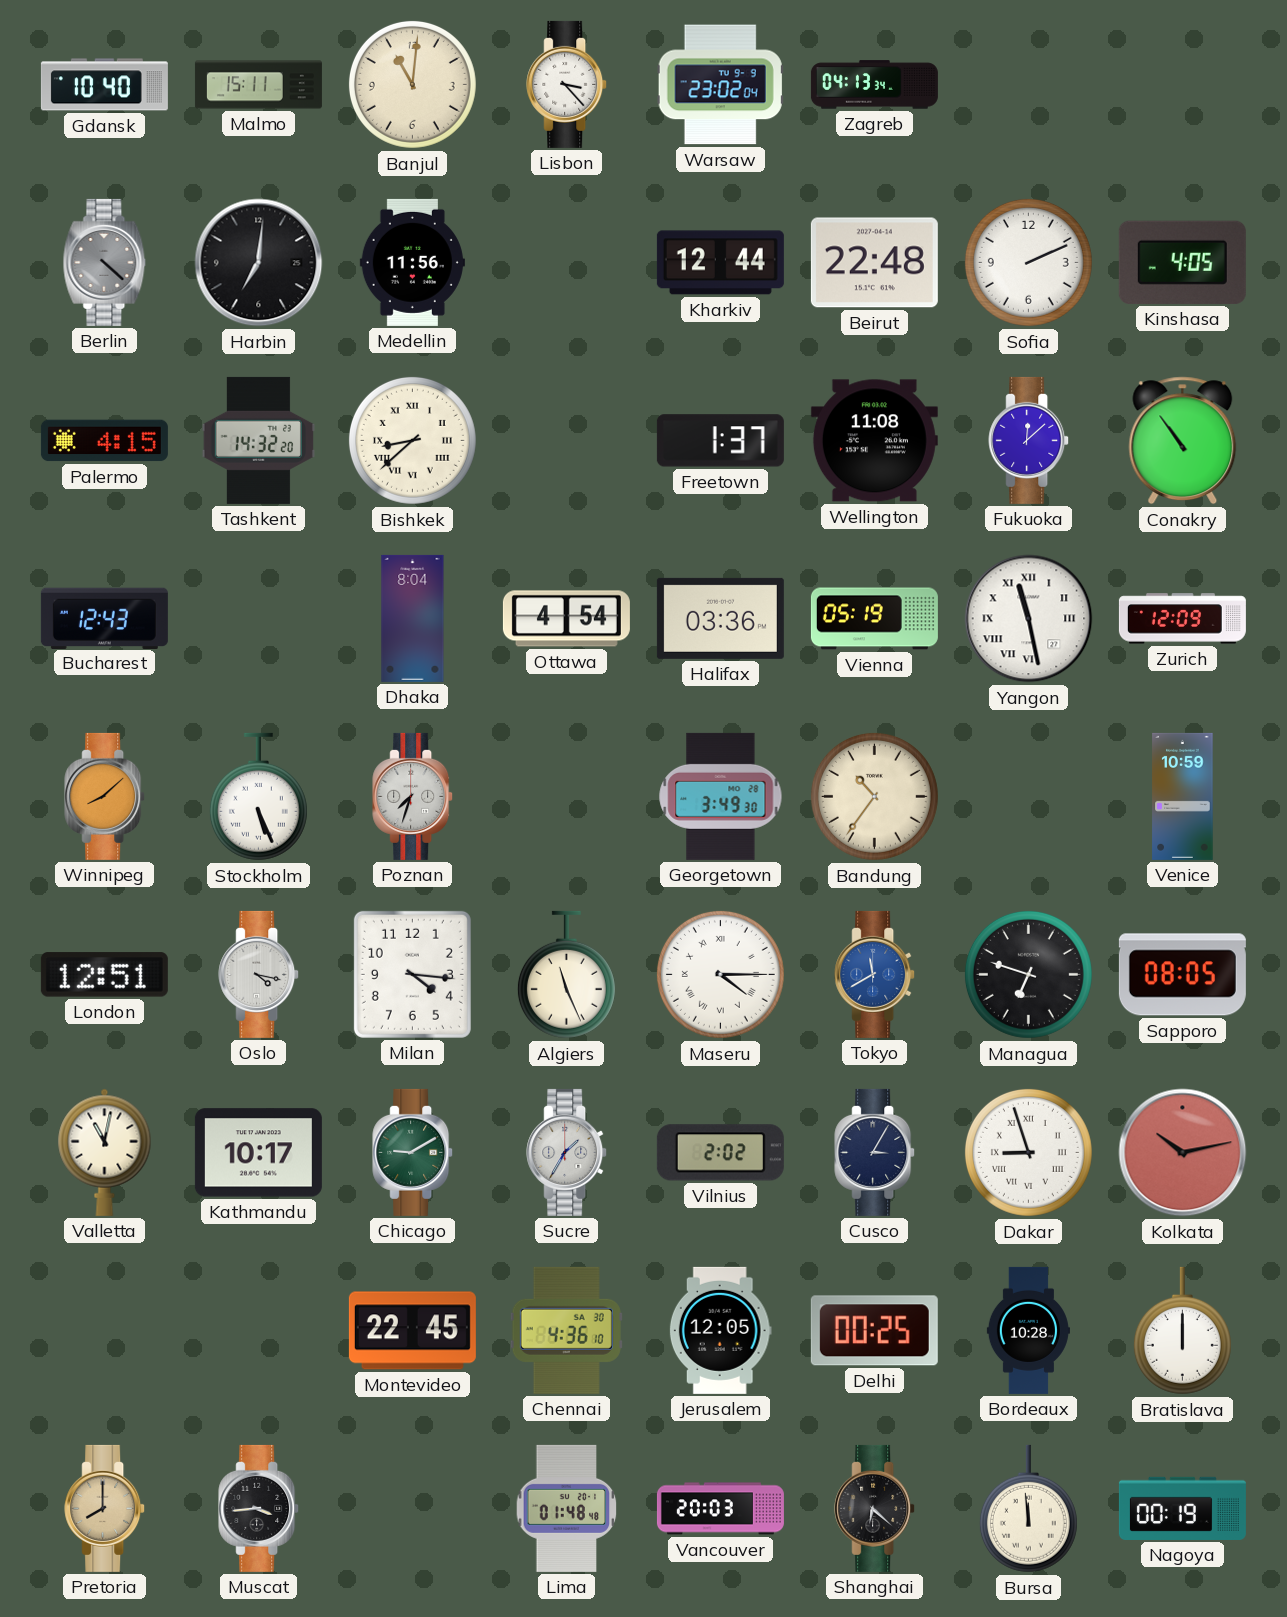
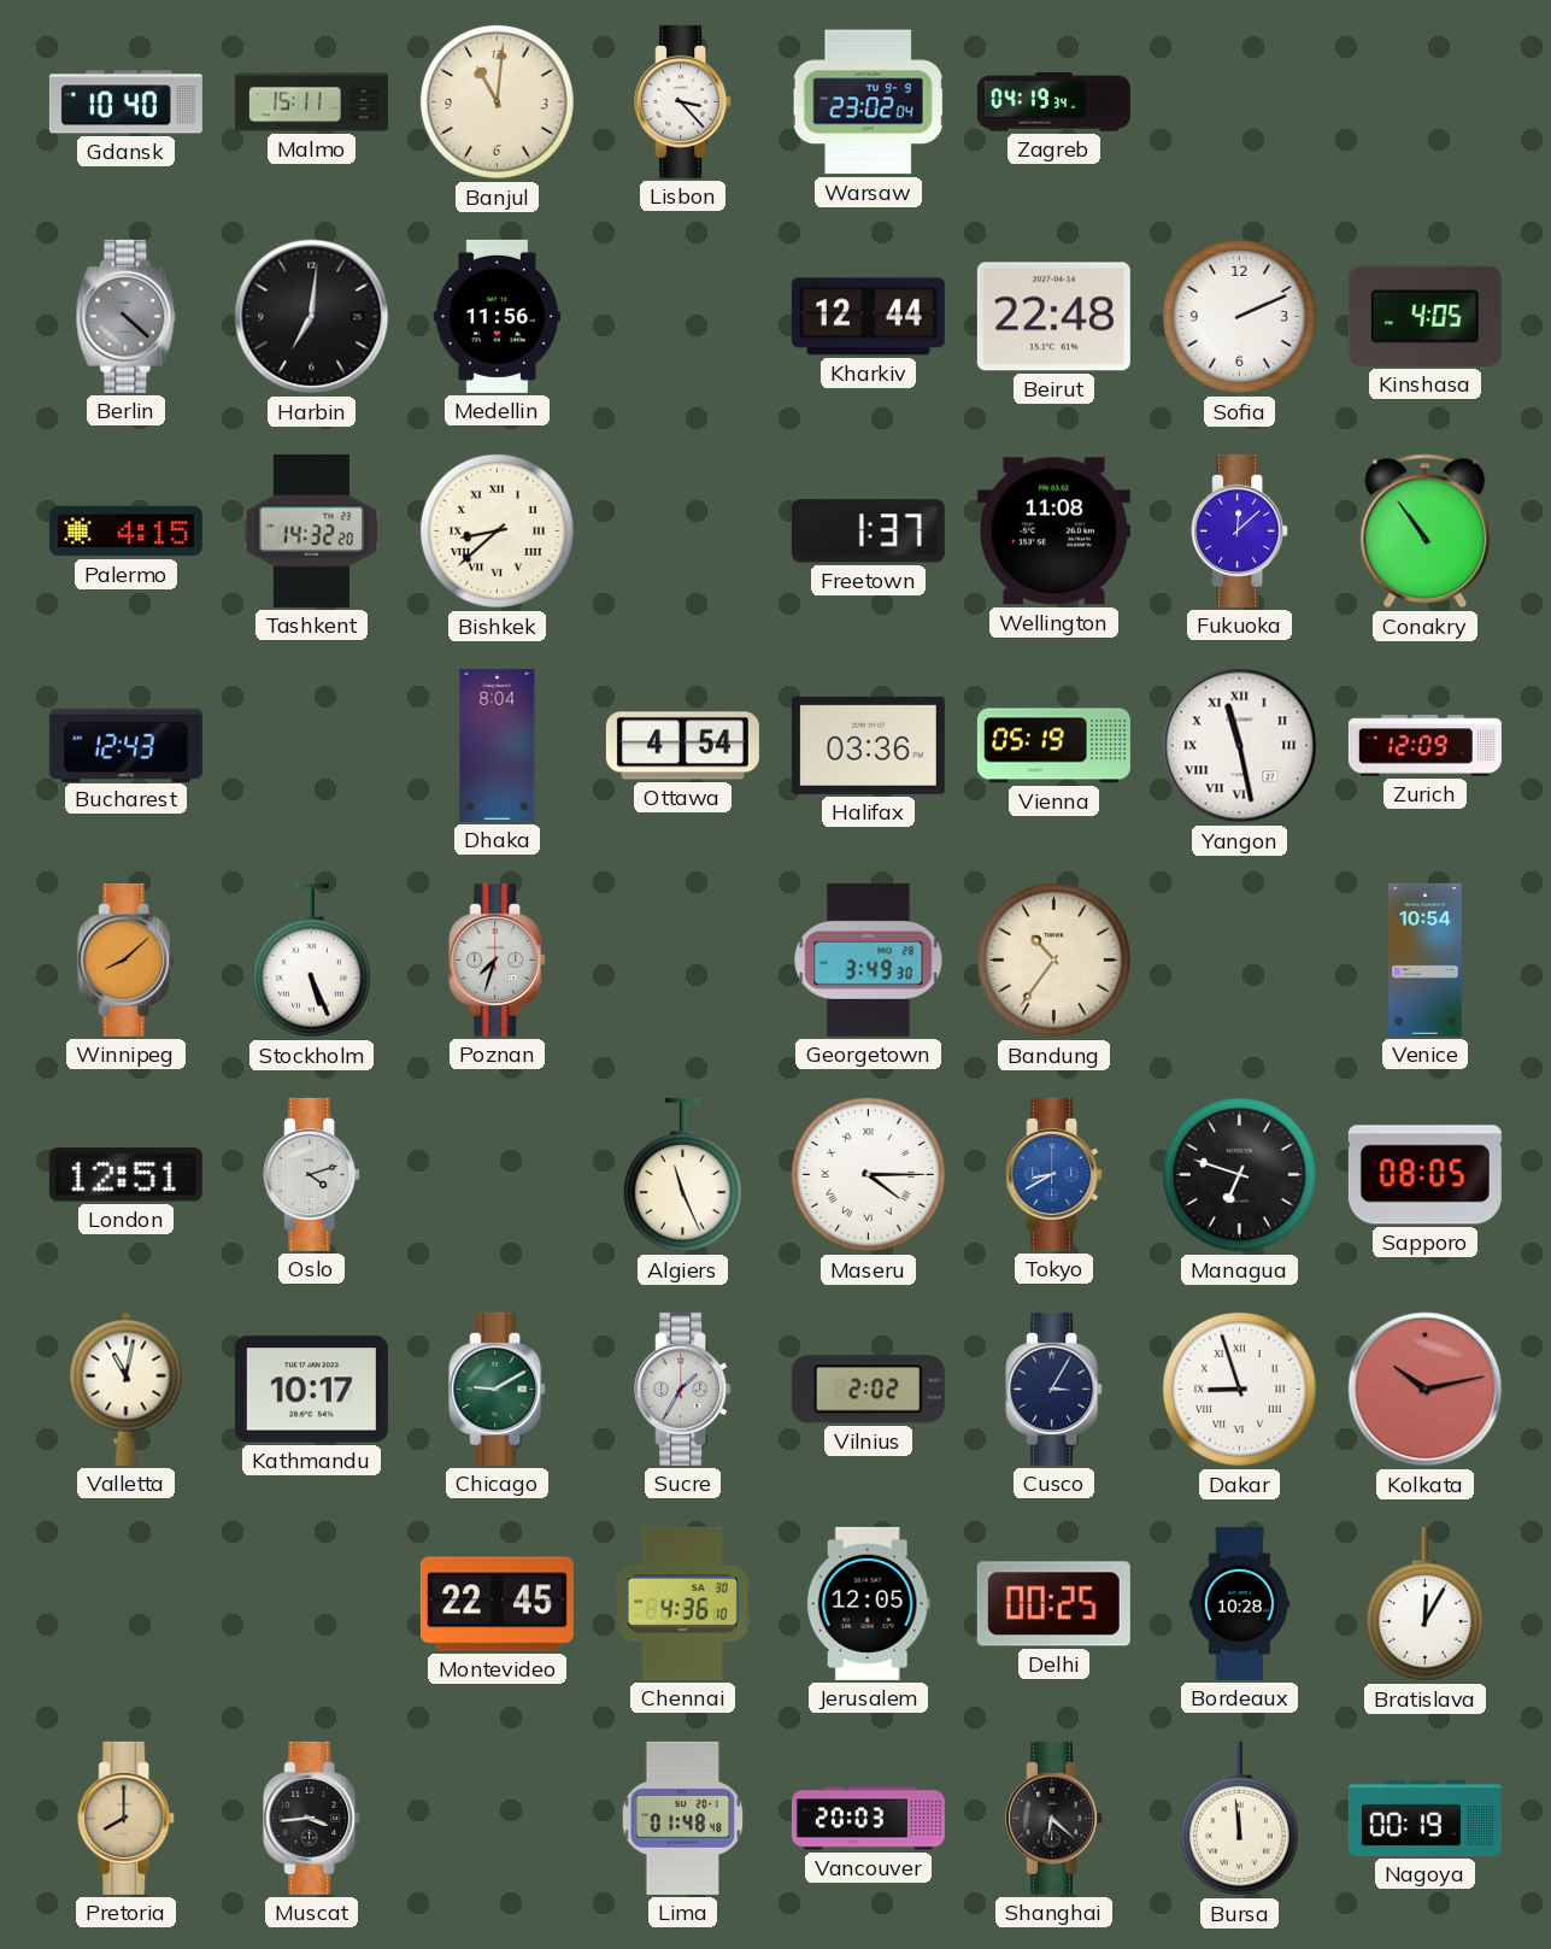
Zagreb: 04:13 -> 04:19 (1053, 102)
Venice: 10:59 -> 10:54 (1426, 959)
Oslo: 4:17 -> 4:12 (312, 1174)
Milan: 4:16 -> none (412, 974)
Tokyo: 11:40 -> 8:40 (1054, 1174)
Bratislava: 12:00 -> 12:05 (1424, 1604)
